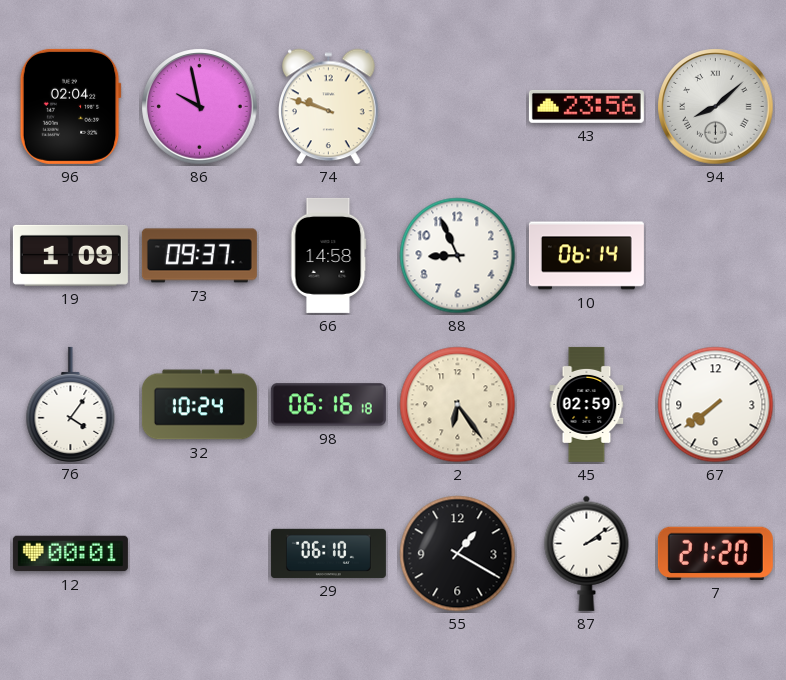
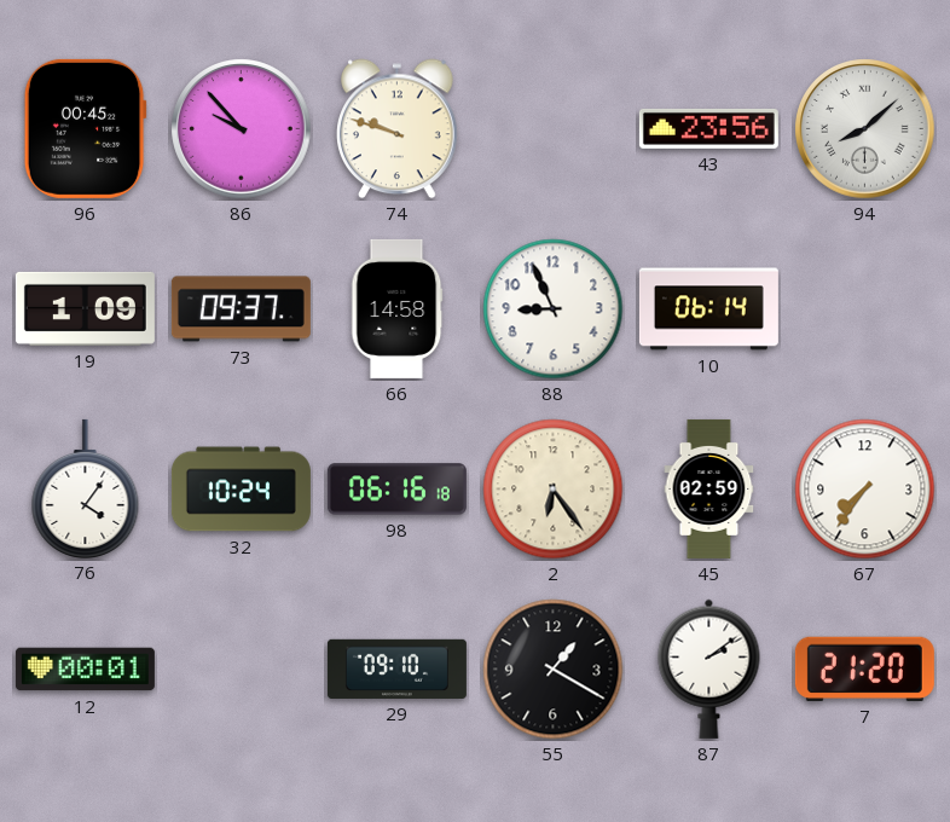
96: 02:04 -> 00:45 (85, 128)
86: 9:58 -> 9:53 (242, 129)
67: 7:39 -> 7:36 (865, 490)
29: 06:10 -> 09:10 (396, 668)
